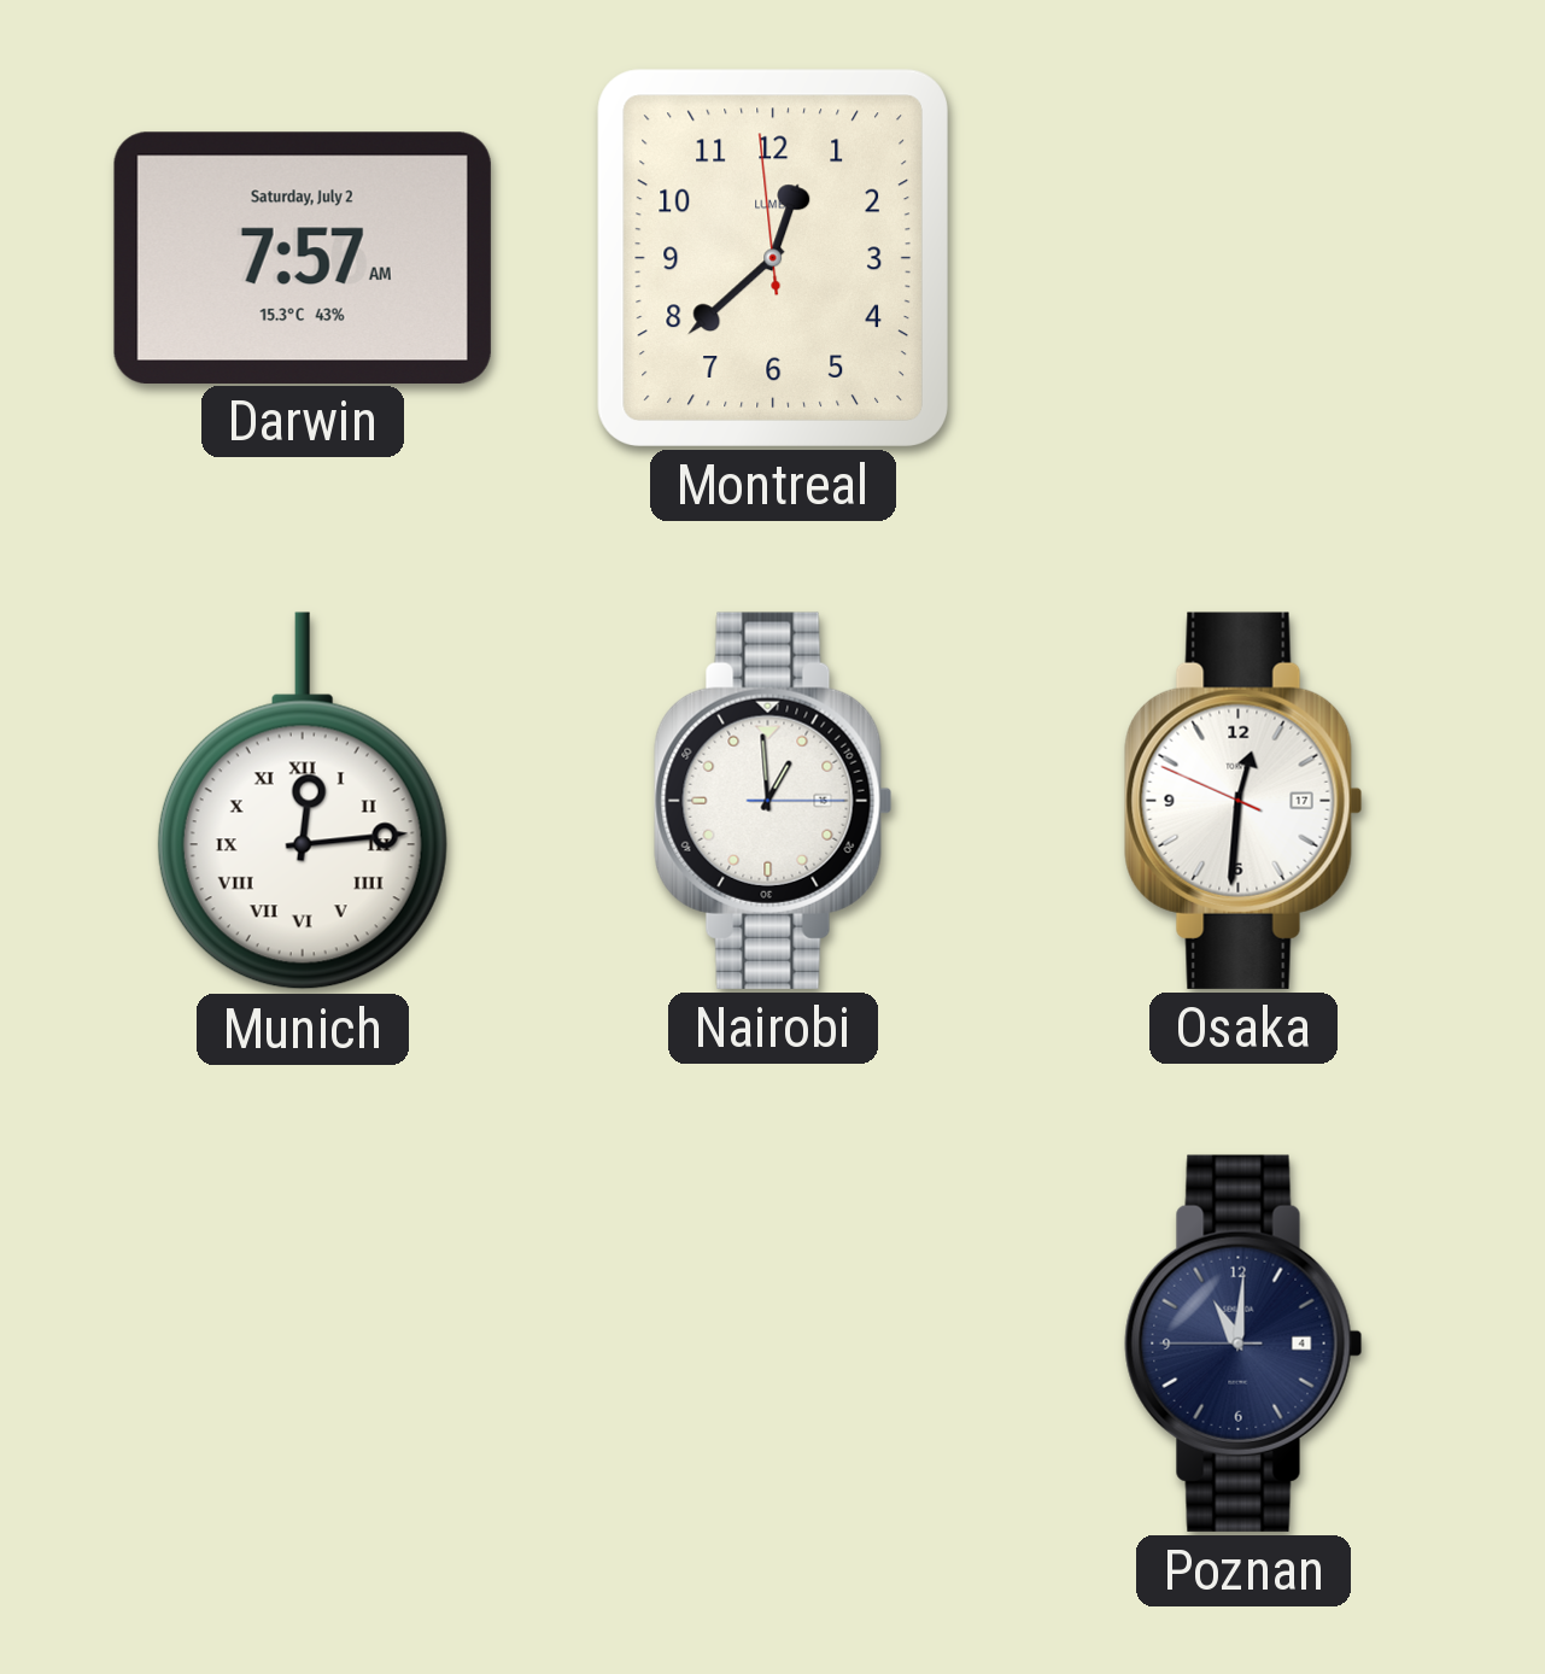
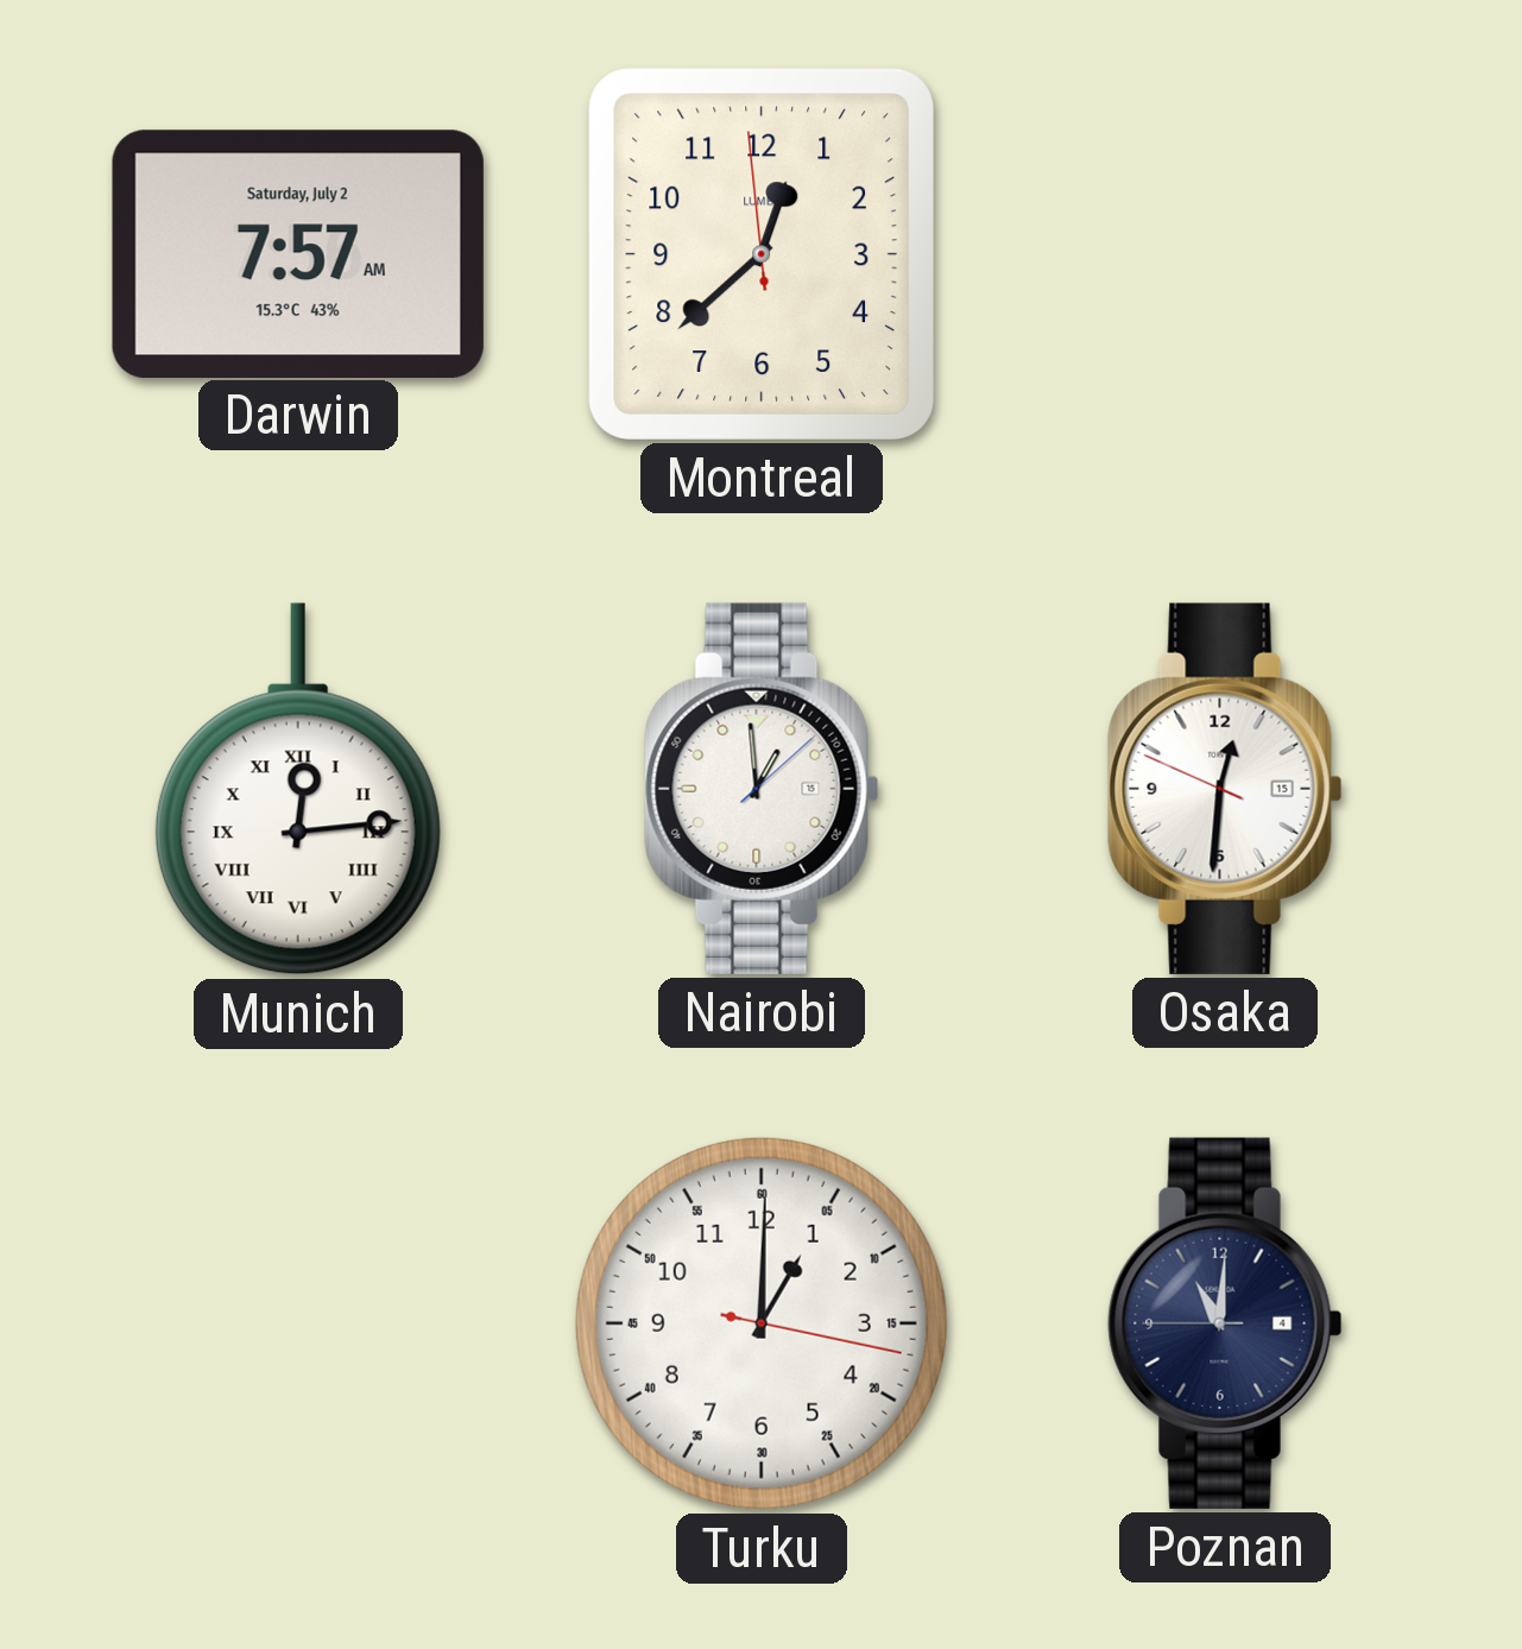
Nairobi: 12:59:15 -> 12:59:08 (762, 789)
Osaka date: 17 -> 15 (1225, 789)
Turku: none -> 1:00 (762, 1323)
